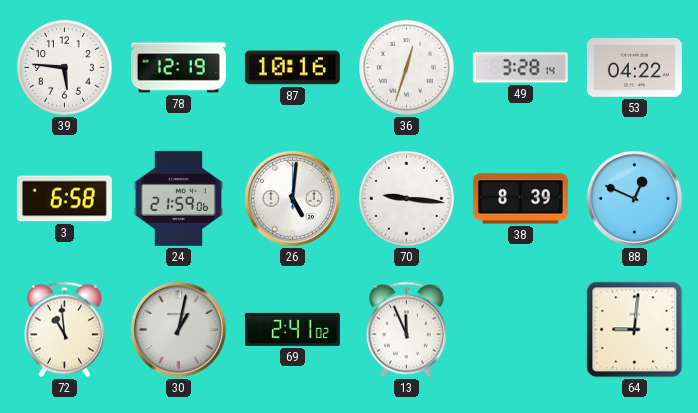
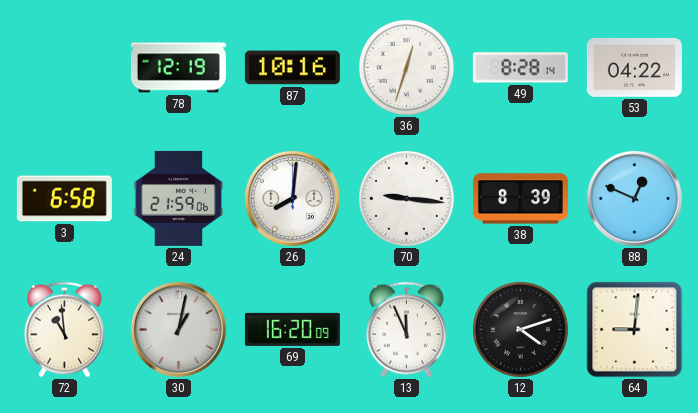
39: 5:46 -> none (64, 67)
49: 3:28 -> 8:28 (520, 68)
26: 5:01 -> 8:01 (292, 198)
69: 2:41 -> 16:20 (292, 329)
12: none -> 4:12 (520, 329)
